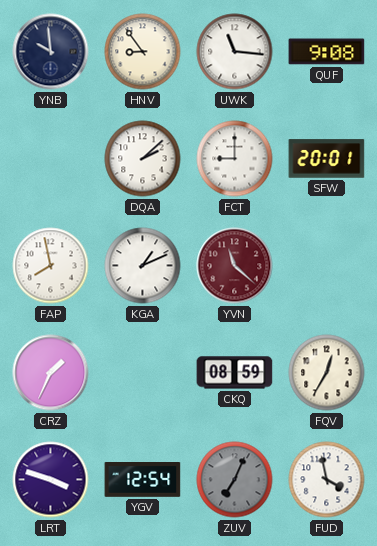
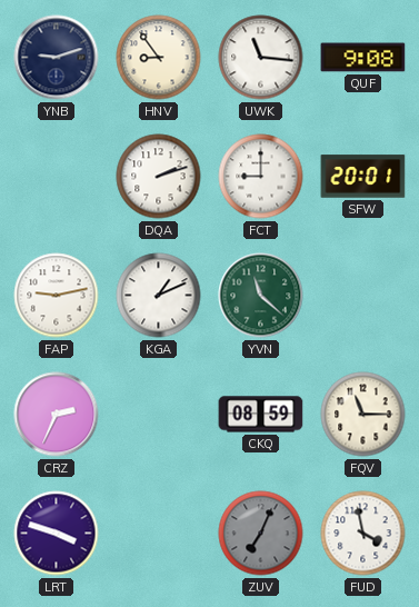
YNB: 9:59 -> 9:12 (57, 58)
DQA: 2:08 -> 2:12 (159, 177)
FAP: 7:58 -> 9:13 (57, 296)
YVN dial: burgundy -> green (261, 296)
CRZ: 1:34 -> 2:34 (57, 415)
FQV: 12:35 -> 11:15 (363, 415)
YGV: 12:54 -> none (143, 480)
